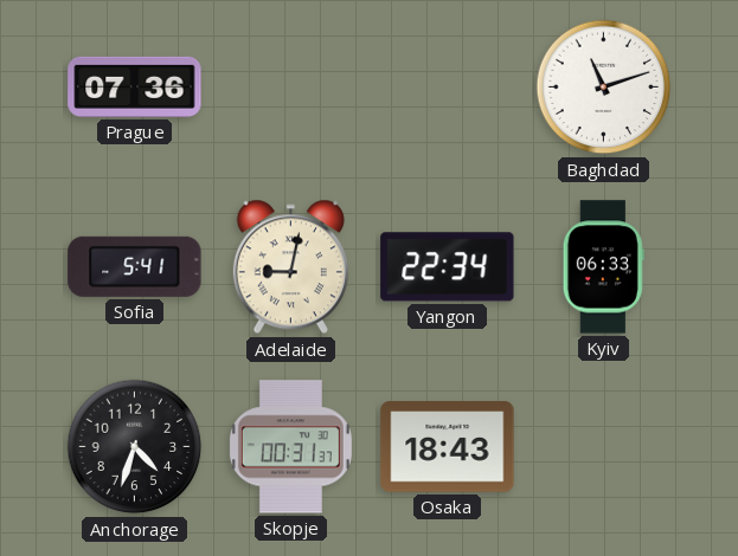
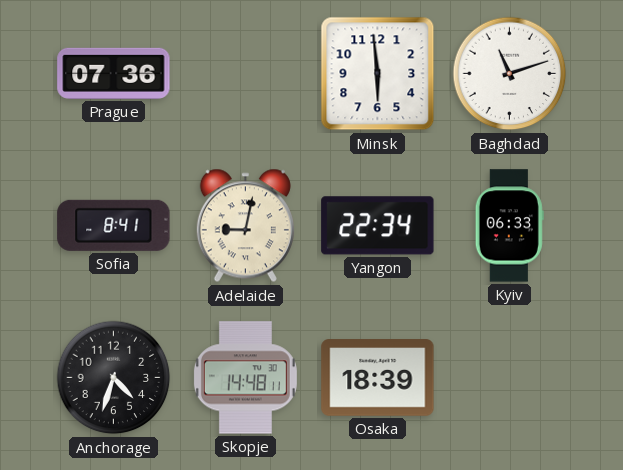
Minsk: none -> 5:59 (378, 74)
Sofia: 5:41 -> 8:41 (114, 225)
Skopje: 00:31 -> 14:48 (245, 378)
Osaka: 18:43 -> 18:39 (378, 378)
